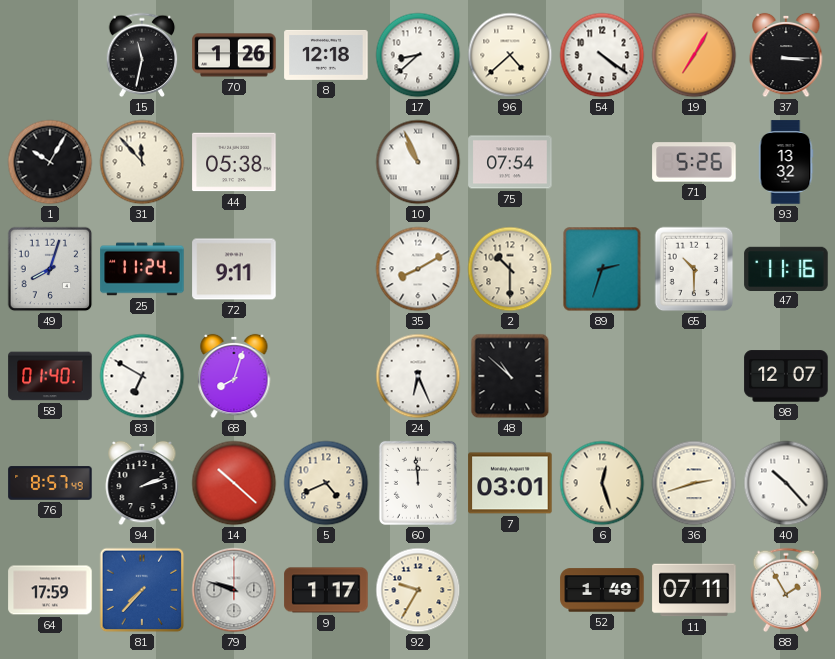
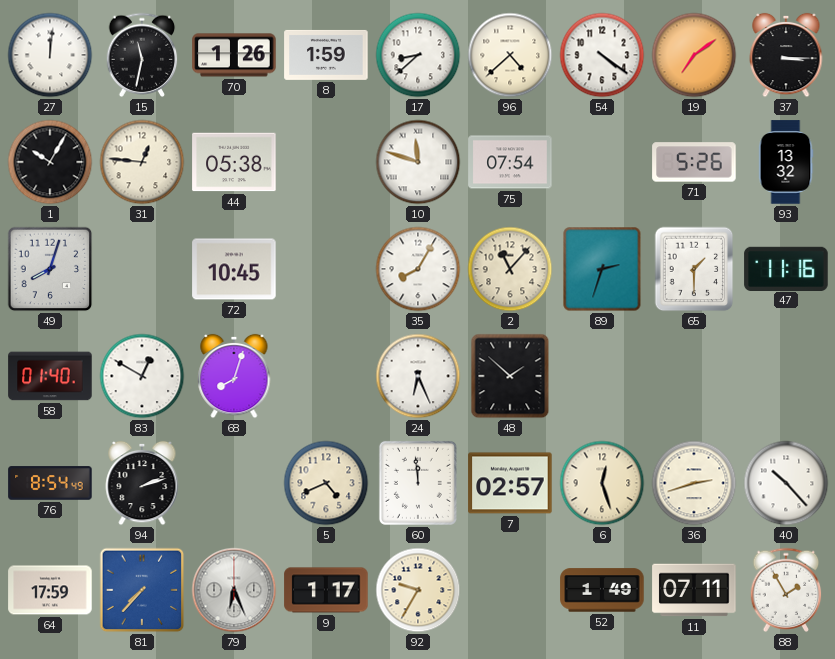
27: none -> 12:01 (50, 55)
8: 12:18 -> 1:59 (326, 55)
19: 7:05 -> 7:09 (694, 55)
31: 11:53 -> 12:46 (142, 162)
10: 10:56 -> 11:48 (418, 162)
25: 11:24 -> none (142, 269)
72: 9:11 -> 10:45 (234, 269)
35: 8:10 -> 8:05 (418, 269)
2: 10:30 -> 11:07 (510, 269)
65: 10:30 -> 1:30 (694, 269)
83: 6:50 -> 12:50 (142, 376)
48: 10:52 -> 1:52 (510, 376)
98: 12:07 -> none (786, 376)
76: 8:57 -> 8:54 (50, 483)
14: 10:22 -> none (234, 483)
7: 03:01 -> 02:57 (510, 483)
79: 9:48 -> 6:26 (234, 590)
